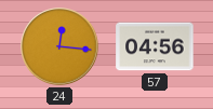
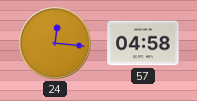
57: 04:56 -> 04:58 (143, 43)
